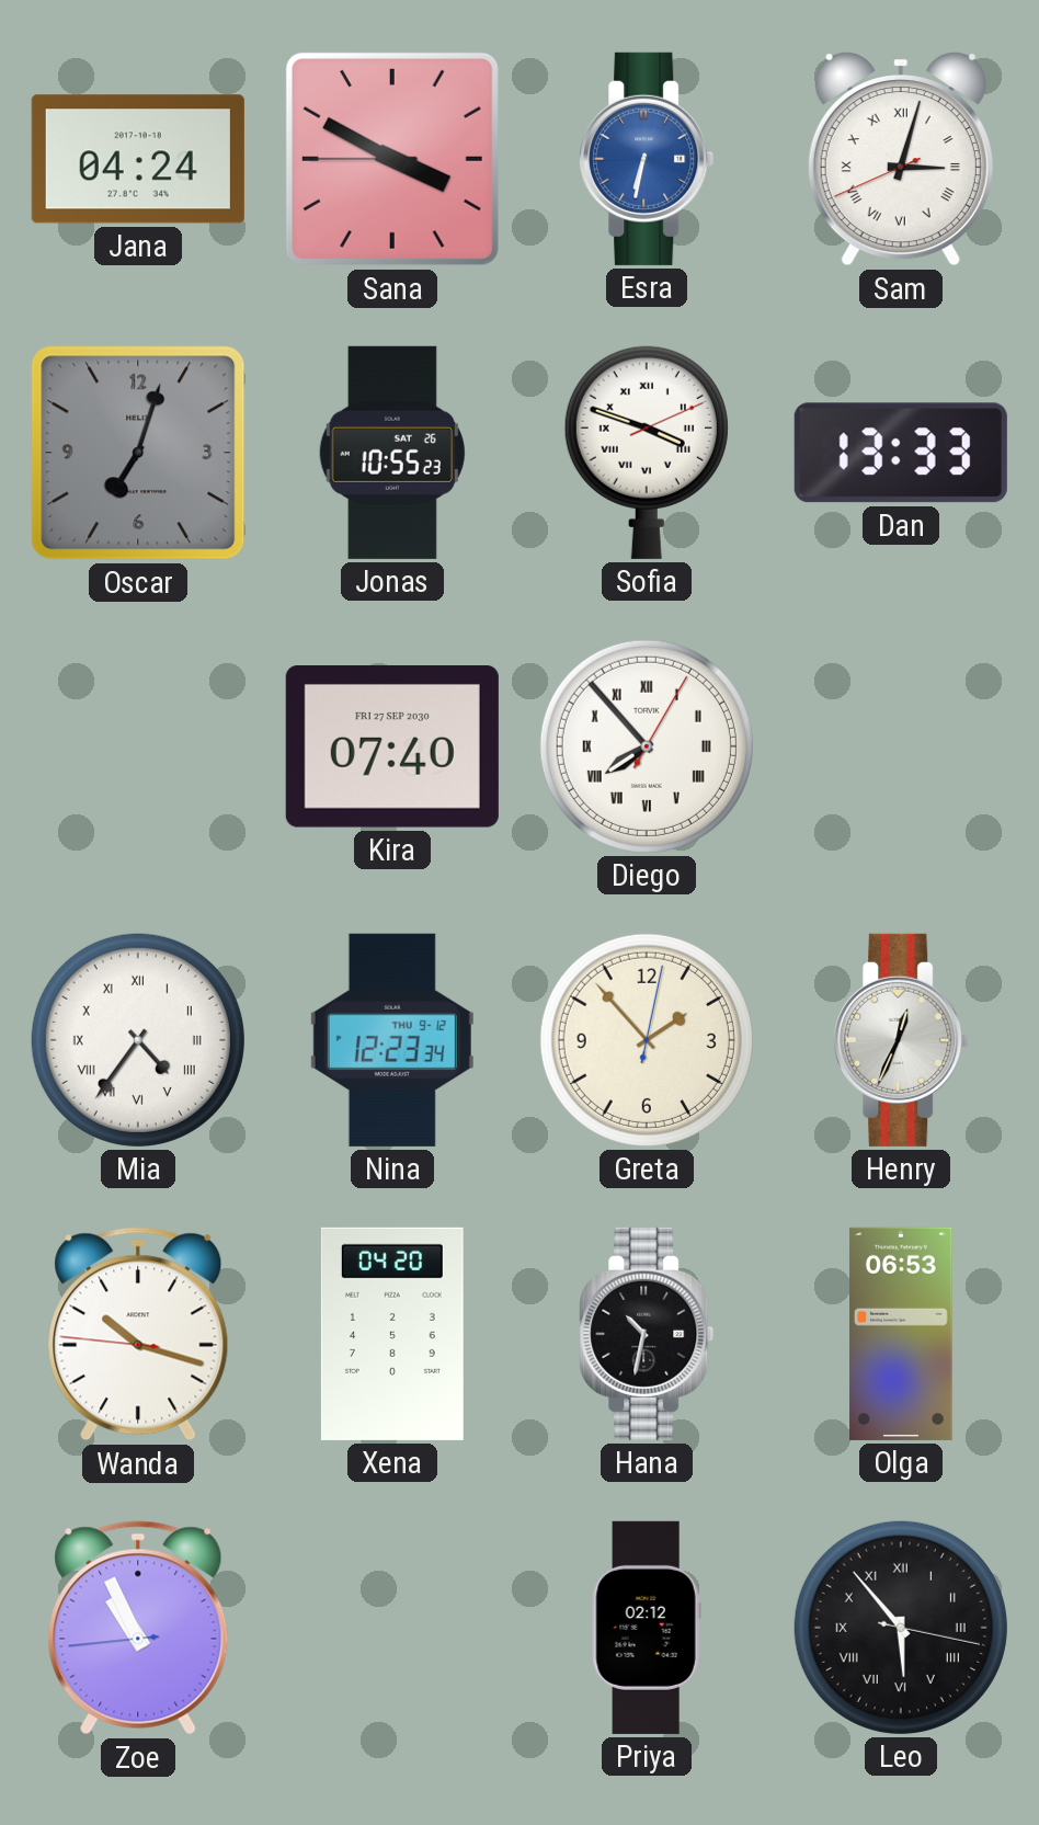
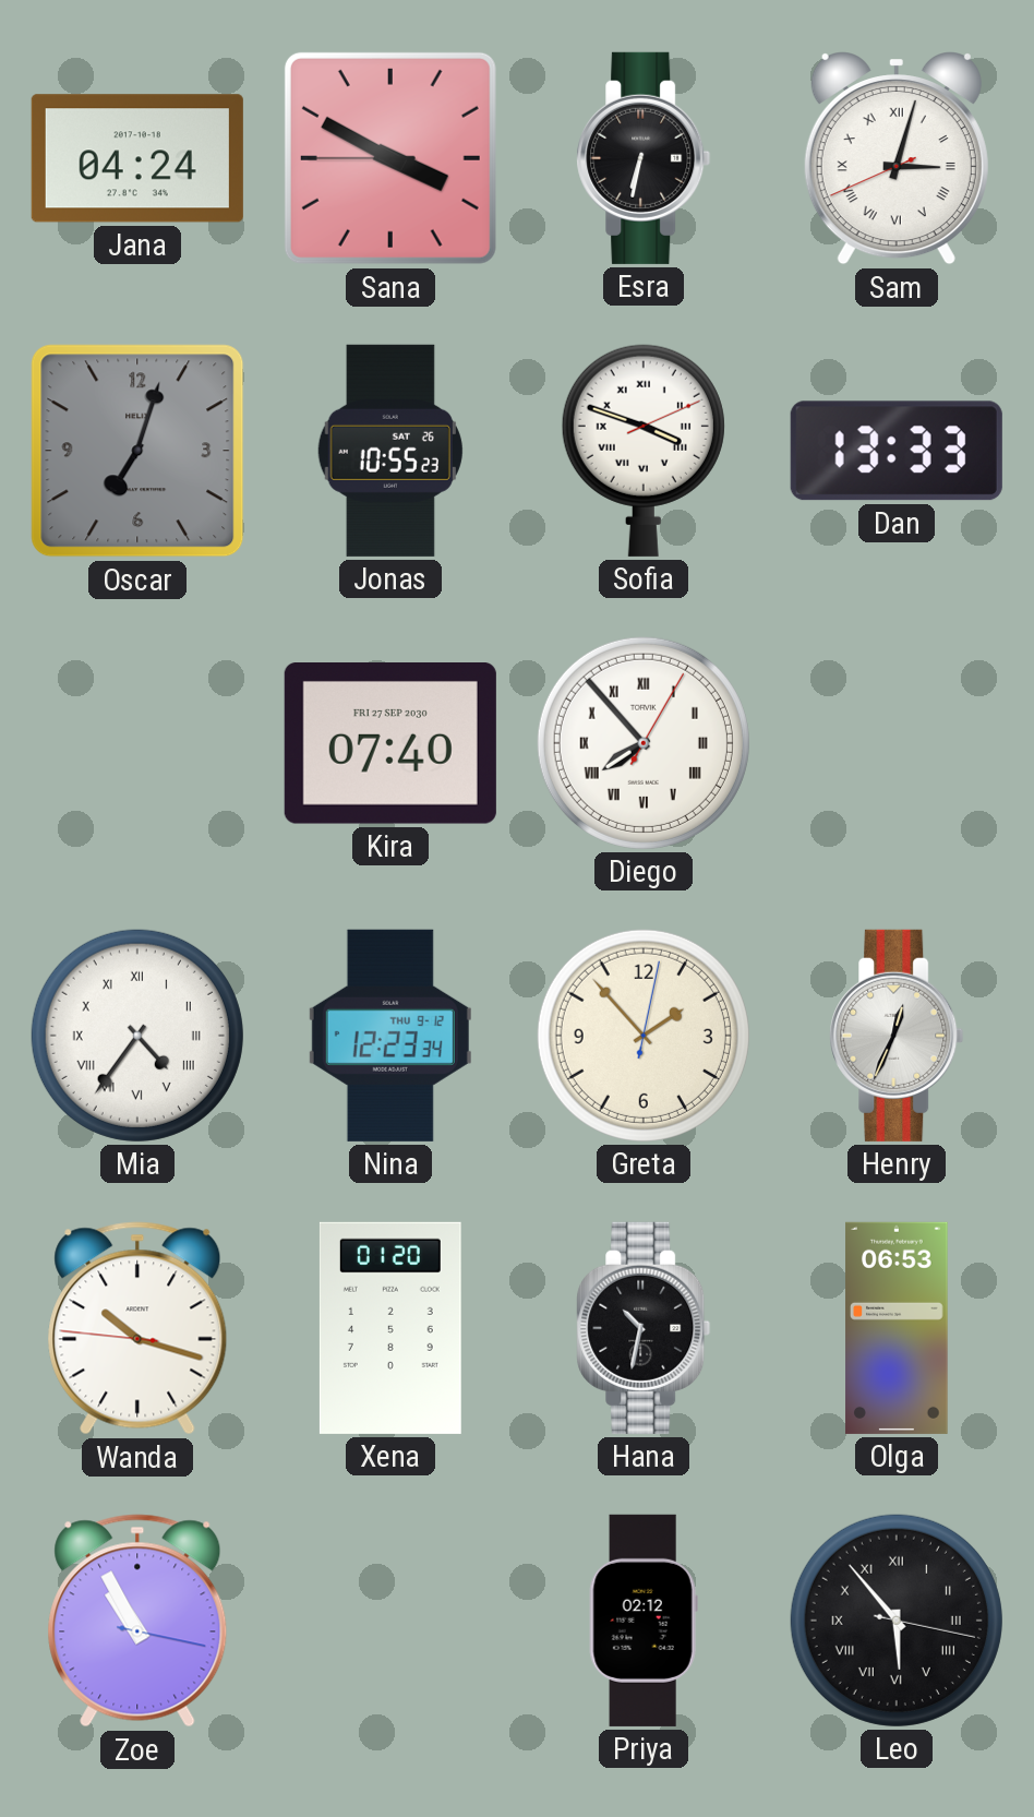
Esra dial: blue -> black (644, 158)
Xena: 04:20 -> 01:20 (390, 1328)
Zoe: 10:55:44 -> 10:55:17 (137, 1621)
